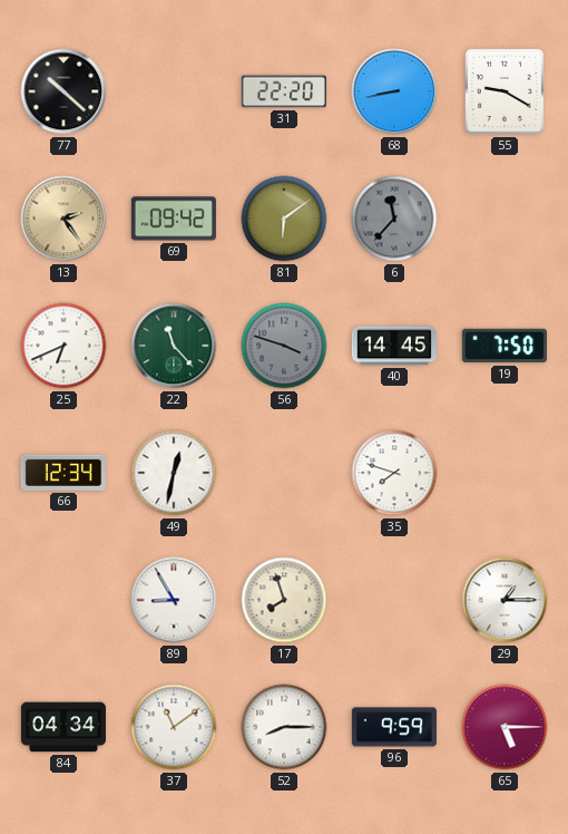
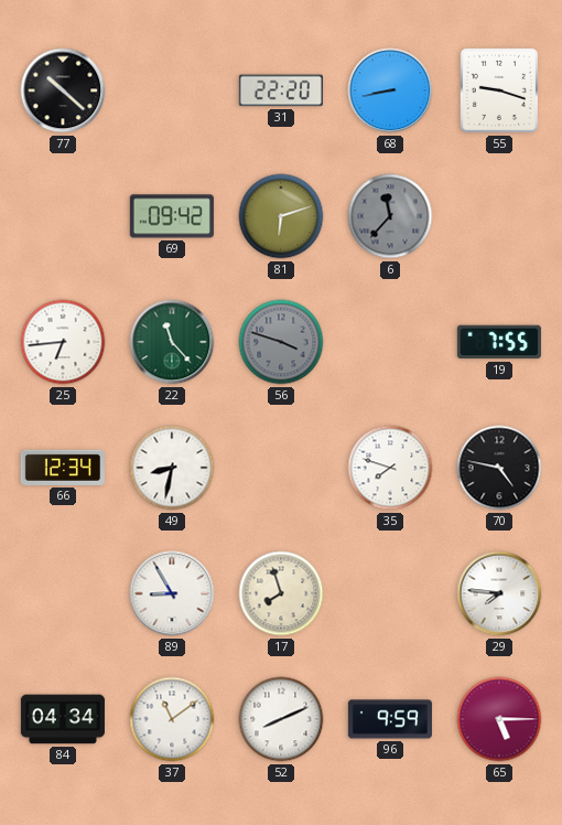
55: 9:20 -> 9:18 (499, 90)
13: 2:24 -> none (63, 219)
81: 6:09 -> 6:12 (281, 216)
25: 6:41 -> 6:44 (63, 342)
40: 14:45 -> none (394, 346)
19: 7:50 -> 7:55 (499, 342)
49: 12:32 -> 8:32 (172, 468)
70: none -> 4:47 (499, 468)
29: 1:15 -> 7:46 (499, 593)
52: 8:15 -> 8:11 (281, 719)
